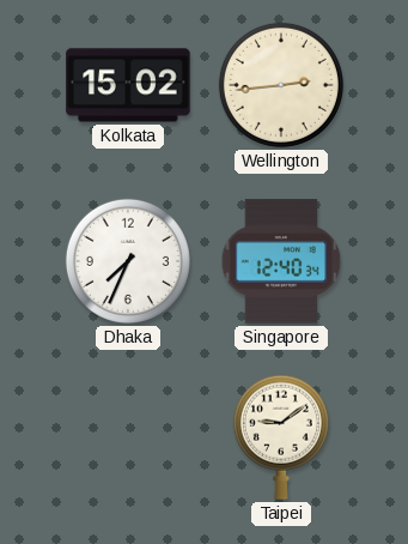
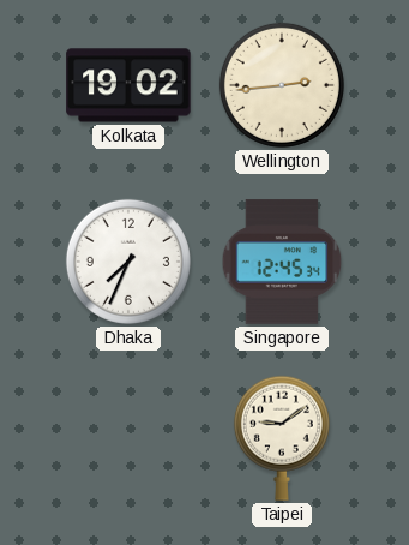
Kolkata: 15:02 -> 19:02 (128, 85)
Singapore: 12:40 -> 12:45 (282, 262)
